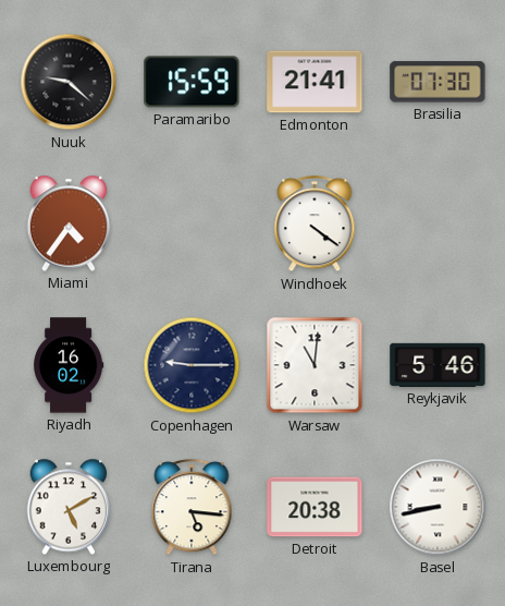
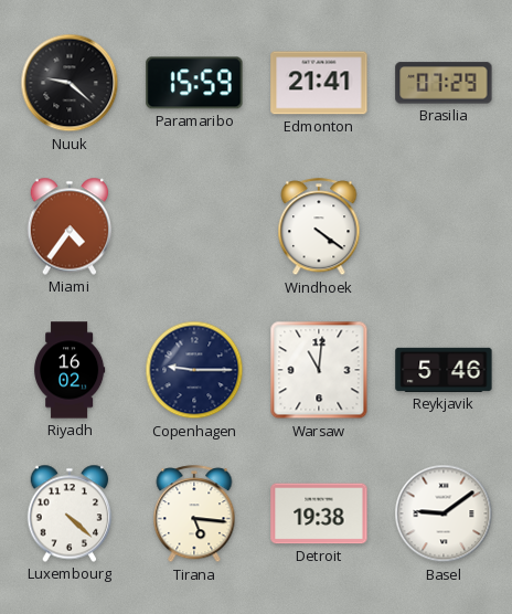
Brasilia: 07:30 -> 07:29 (444, 83)
Luxembourg: 5:10 -> 4:22 (70, 514)
Detroit: 20:38 -> 19:38 (319, 514)
Basel: 8:43 -> 9:09 (444, 514)
